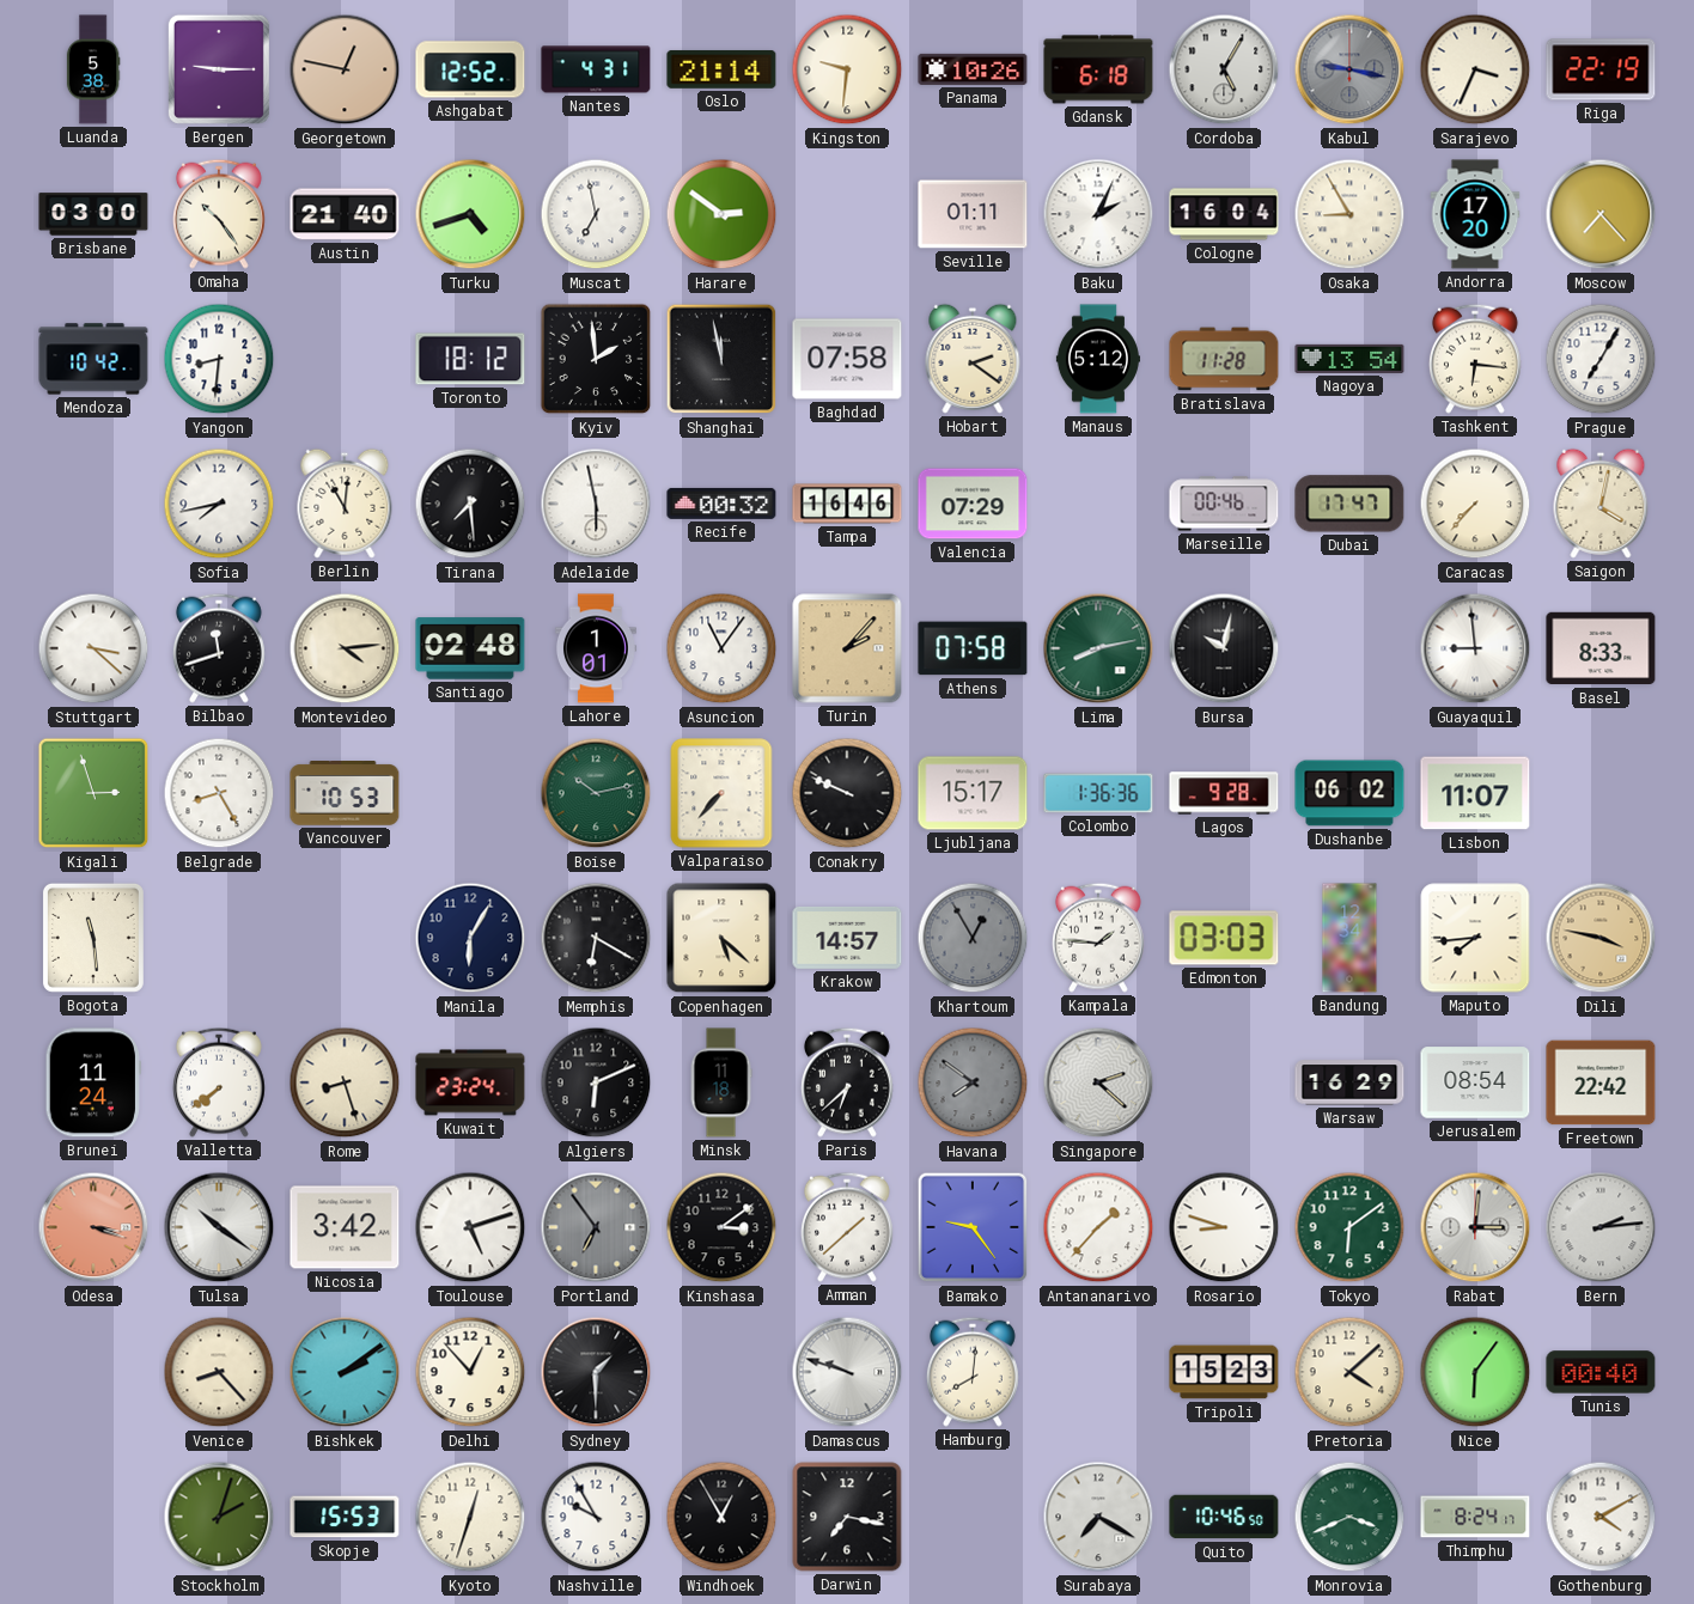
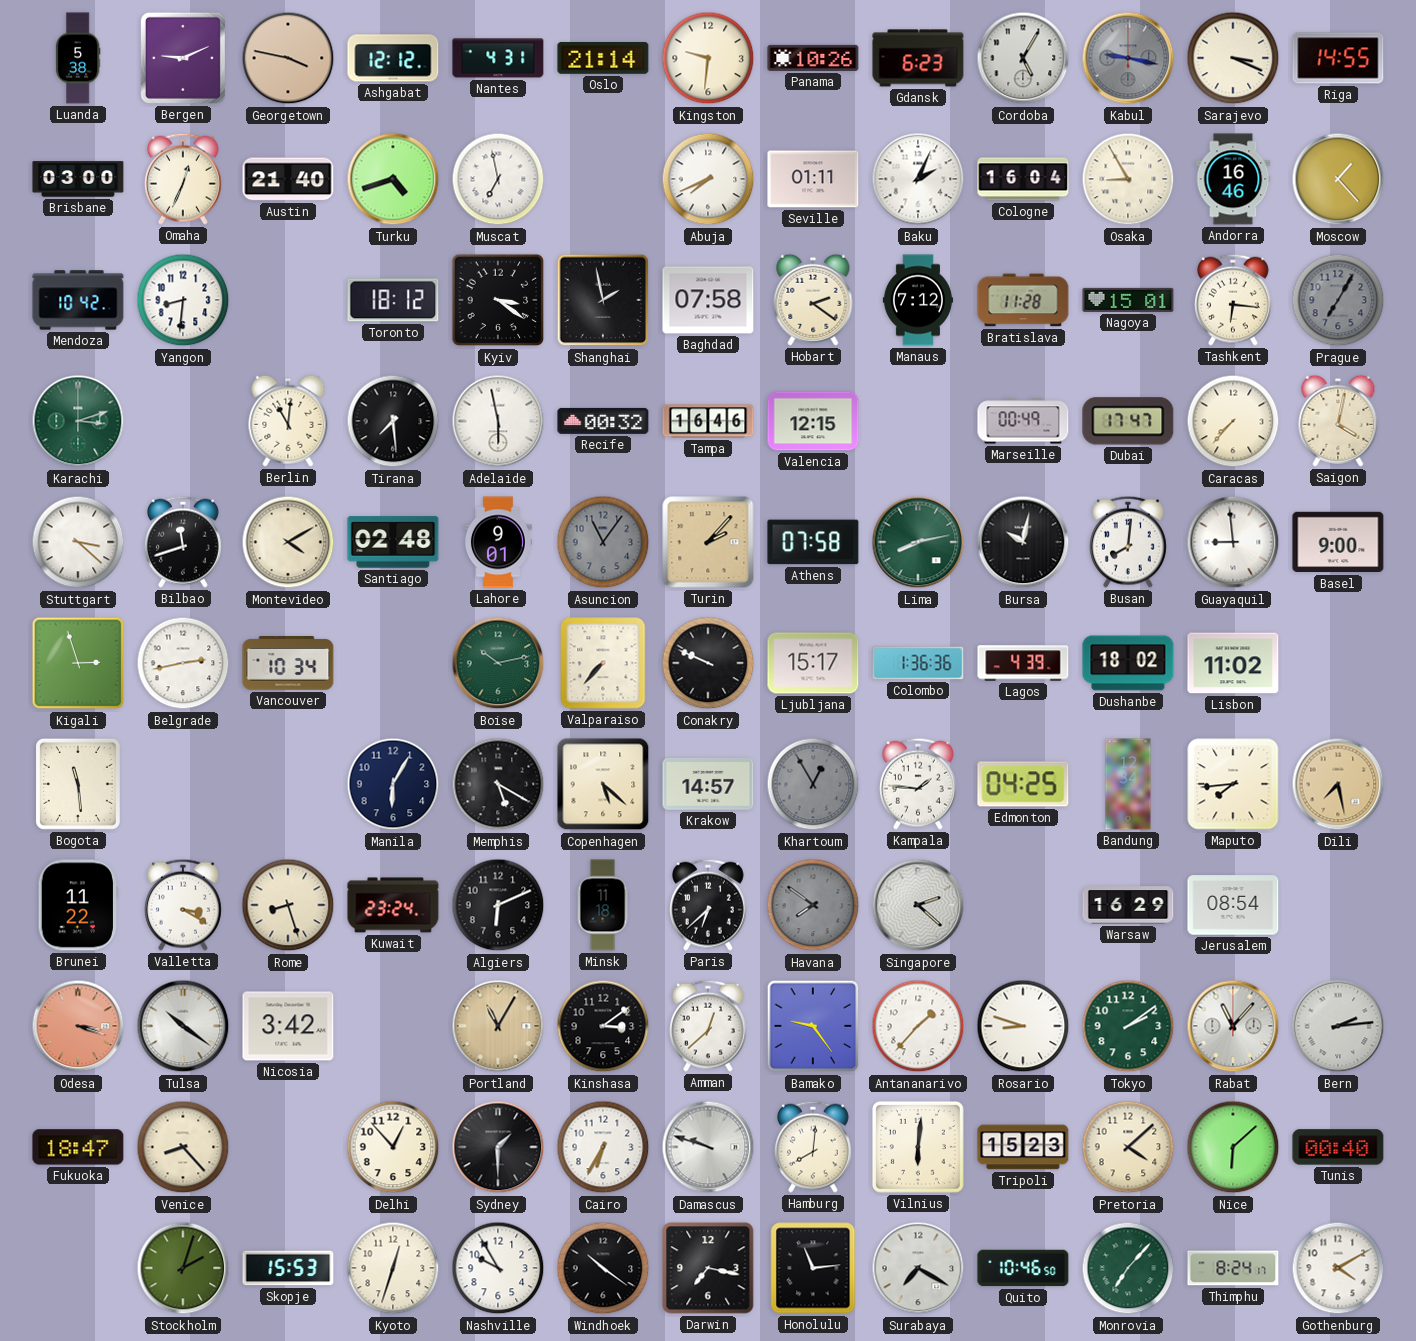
Bergen: 9:15 -> 9:11 (183, 58)
Georgetown: 12:47 -> 3:47 (288, 58)
Ashgabat: 12:52 -> 12:12 (393, 58)
Gdansk: 6:18 -> 6:23 (918, 58)
Sarajevo: 3:34 -> 3:19 (1233, 58)
Riga: 22:19 -> 14:55 (1338, 58)
Omaha: 10:24 -> 12:34 (183, 179)
Harare: 2:51 -> none (721, 214)
Abuja: none -> 7:41 (708, 179)
Andorra: 17:20 -> 16:46 (1233, 179)
Moscow: 7:23 -> 1:23 (1338, 179)
Kyiv: 1:59 -> 3:21 (498, 300)
Shanghai: 11:58 -> 1:58 (603, 300)
Manaus: 5:12 -> 7:12 (918, 300)
Nagoya: 13:54 -> 15:01 (1128, 300)
Prague dial: white -> grey (1338, 300)
Karachi: none -> 3:12 (78, 421)
Sofia: 7:43 -> none (219, 504)
Valencia: 07:29 -> 12:15 (813, 421)
Marseille: 00:46 -> 00:49 (1023, 421)
Montevideo: 4:14 -> 4:10 (288, 542)
Lahore: 1:01 -> 9:01 (498, 542)
Asuncion dial: white -> grey (603, 542)
Busan: none -> 8:01 (1128, 542)
Basel: 8:33 -> 9:00 (1338, 542)
Belgrade: 8:25 -> 2:43 (183, 663)
Vancouver: 10:53 -> 10:34 (288, 663)
Lagos: 9:28 -> 4:39 (1023, 663)
Dushanbe: 06:02 -> 18:02 (1128, 663)
Lisbon: 11:07 -> 11:02 (1233, 663)
Memphis: 6:20 -> 5:20 (498, 784)
Edmonton: 03:03 -> 04:25 (1023, 784)
Dili: 3:47 -> 7:28 (1338, 784)
Brunei: 11:24 -> 11:22 (78, 905)
Valletta: 7:39 -> 3:20 (183, 905)
Freetown: 22:42 -> none (1601, 1082)
Toulouse: 5:12 -> none (470, 1227)
Portland: 6:54 -> 11:05 (498, 1026)
Portland dial: grey -> champagne (498, 1026)
Amman: 1:38 -> 12:38 (708, 1026)
Tokyo: 6:09 -> 2:09 (1128, 1026)
Rabat: 3:01 -> 11:07 (1233, 1026)
Fukuoka: none -> 18:47 (78, 1147)
Bishkek: 2:09 -> none (345, 1372)
Cairo: none -> 6:35 (603, 1147)
Vilnius: none -> 6:01 (918, 1147)
Nice: 6:06 -> 6:08 (1233, 1147)
Windhoek: 12:55 -> 10:21 (603, 1268)
Honolulu: none -> 11:14 (813, 1268)
Monrovia: 3:41 -> 7:07 (1128, 1268)
